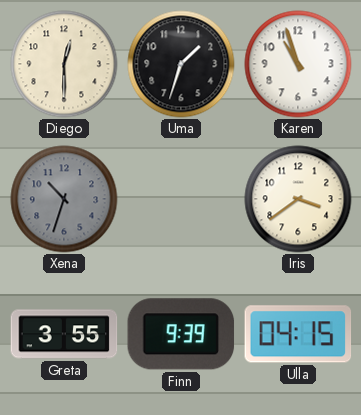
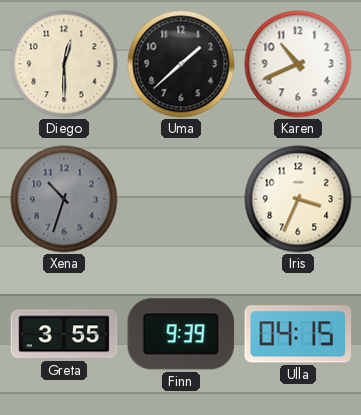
Uma: 1:33 -> 1:38 (181, 64)
Karen: 10:57 -> 10:41 (298, 64)
Iris: 3:39 -> 3:34 (298, 199)
